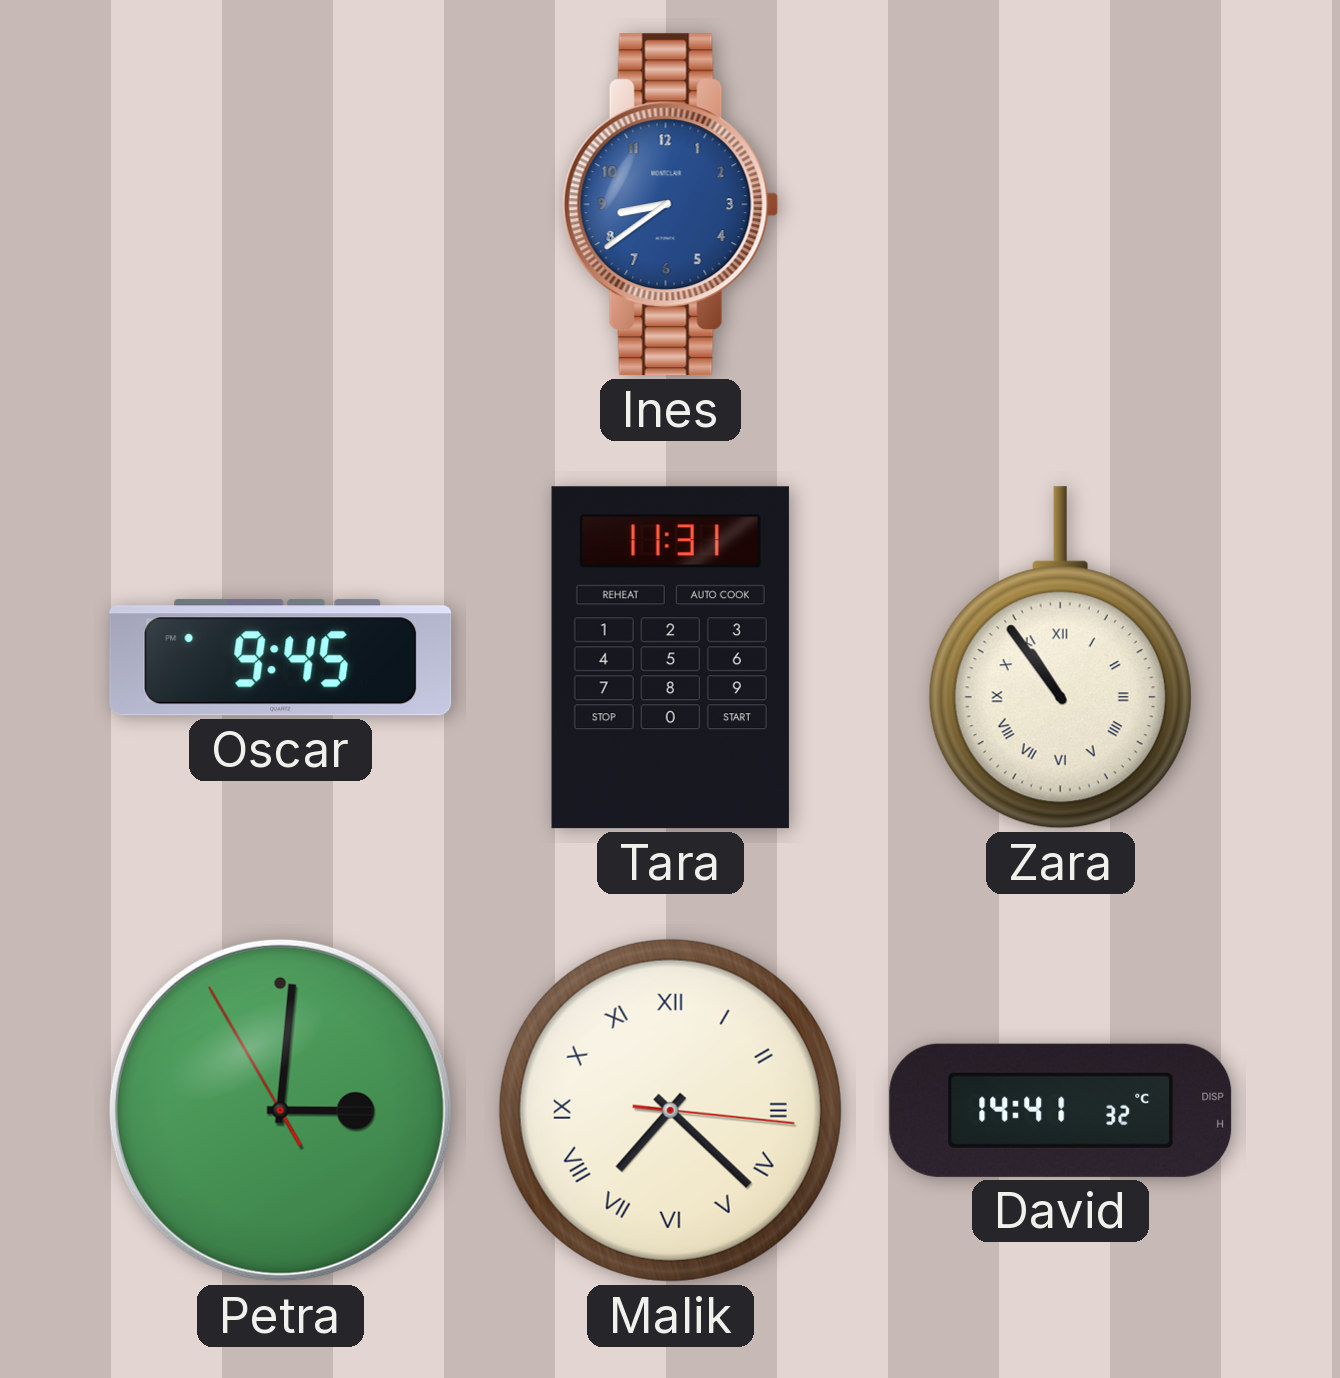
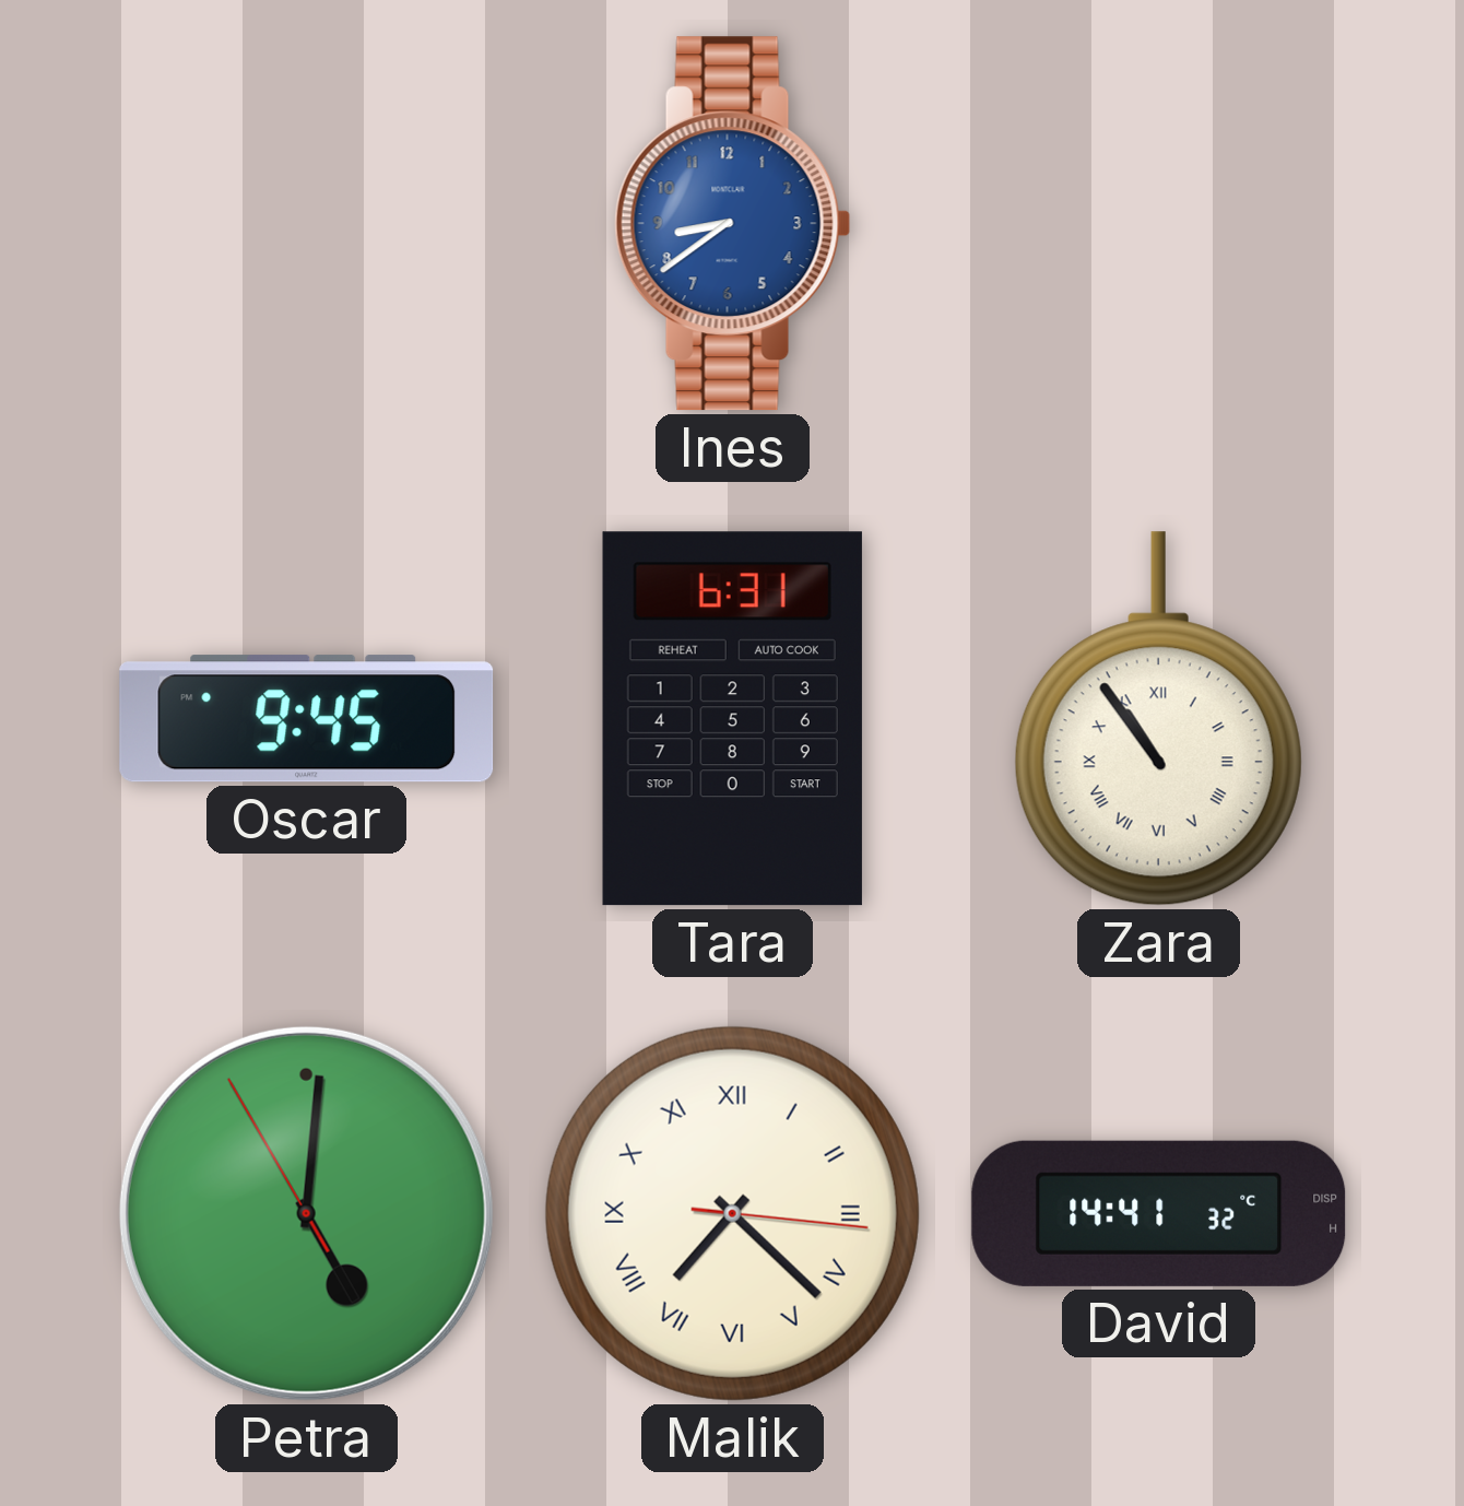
Tara: 11:31 -> 6:31 (732, 719)
Petra: 3:00 -> 5:00 (306, 1213)
